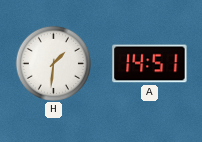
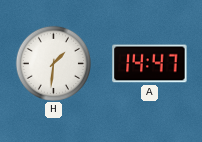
A: 14:51 -> 14:47 (150, 64)
